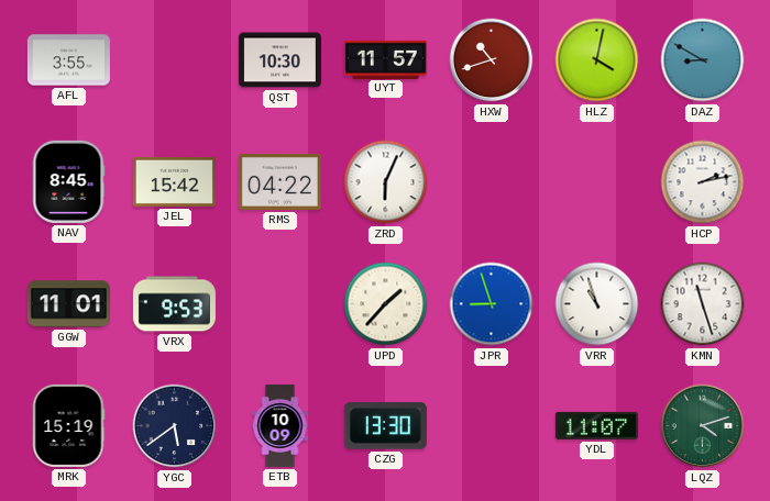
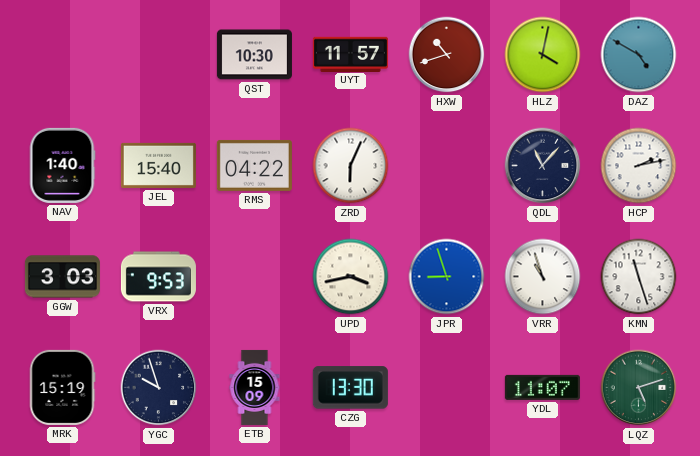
AFL: 3:55 -> none (68, 60)
DAZ: 8:50 -> 4:50 (639, 55)
NAV: 8:45 -> 1:40 (62, 165)
JEL: 15:42 -> 15:40 (158, 165)
QDL: none -> 11:07 (543, 166)
GGW: 11:01 -> 3:03 (62, 277)
UPD: 1:37 -> 3:43 (351, 277)
YGC: 5:39 -> 9:57 (159, 388)
ETB: 10:09 -> 15:09 (255, 387)
LQZ: 4:12 -> 5:12 (639, 388)
